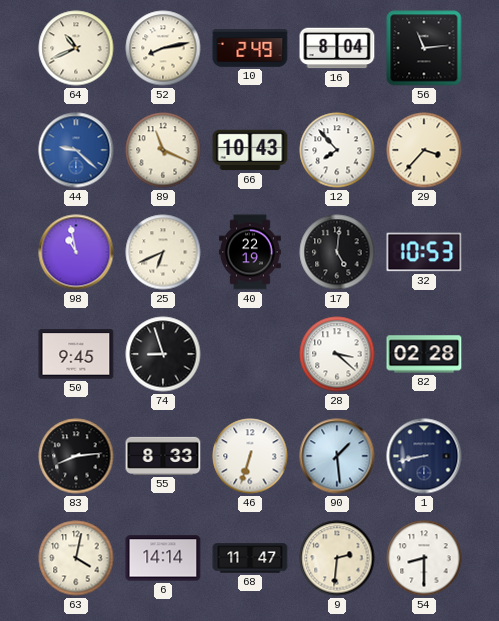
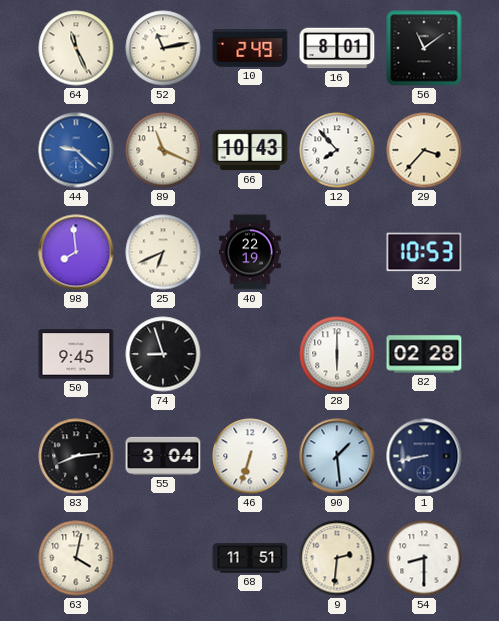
64: 10:41 -> 11:26 (76, 48)
52: 8:13 -> 11:13 (163, 48)
16: 8:04 -> 8:01 (337, 48)
56: 11:14 -> 11:09 (424, 48)
98: 10:58 -> 7:59 (76, 252)
17: 5:01 -> none (337, 252)
28: 3:22 -> 6:00 (337, 354)
55: 8:33 -> 3:04 (163, 456)
6: 14:14 -> none (163, 558)
68: 11:47 -> 11:51 (250, 558)
